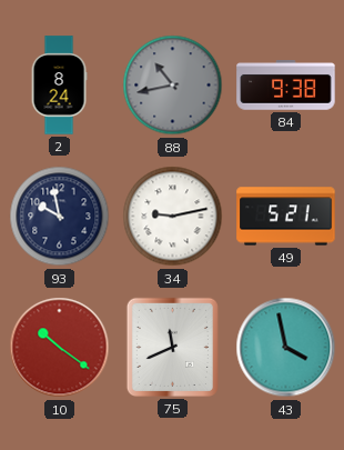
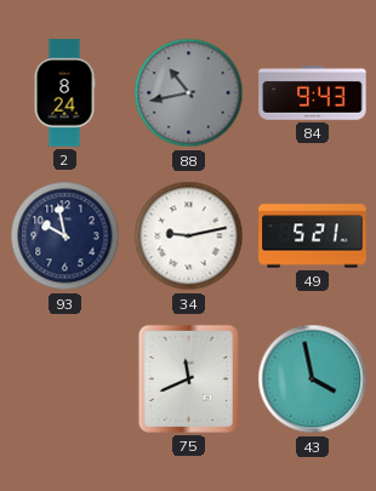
84: 9:38 -> 9:43 (313, 93)
10: 10:21 -> none (60, 348)
